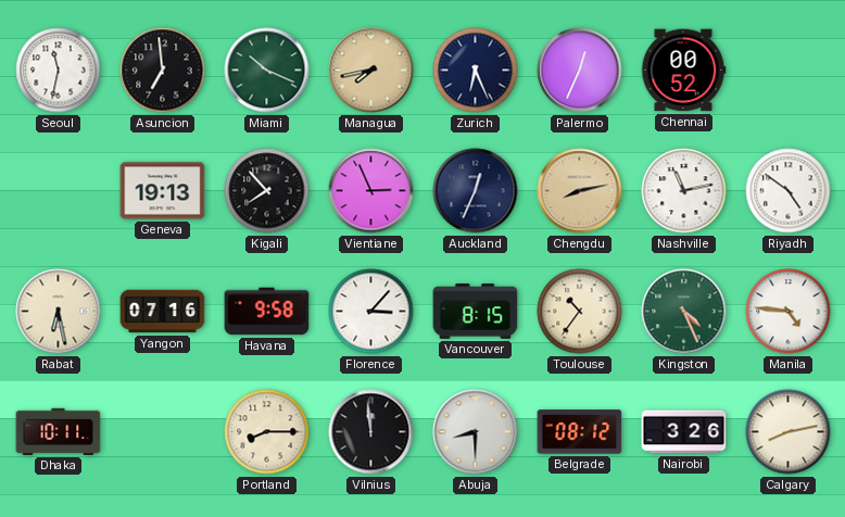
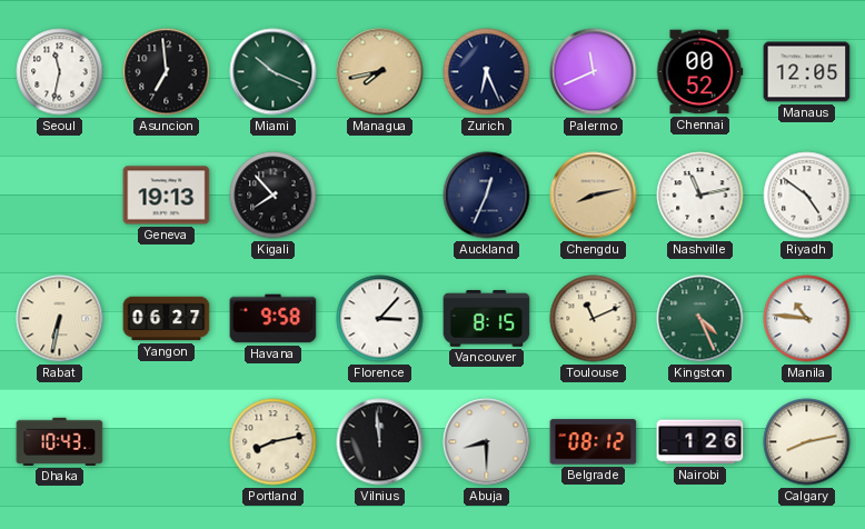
Palermo: 12:34 -> 11:41 (594, 72)
Manaus: none -> 12:05 (807, 72)
Vientiane: 2:56 -> none (371, 191)
Rabat: 6:28 -> 6:32 (60, 319)
Yangon: 07:16 -> 06:27 (167, 319)
Toulouse: 10:36 -> 11:11 (594, 319)
Manila: 4:46 -> 10:46 (807, 319)
Dhaka: 10:11 -> 10:43 (60, 441)
Portland: 8:15 -> 8:13 (274, 442)
Nairobi: 3:26 -> 1:26 (700, 442)
